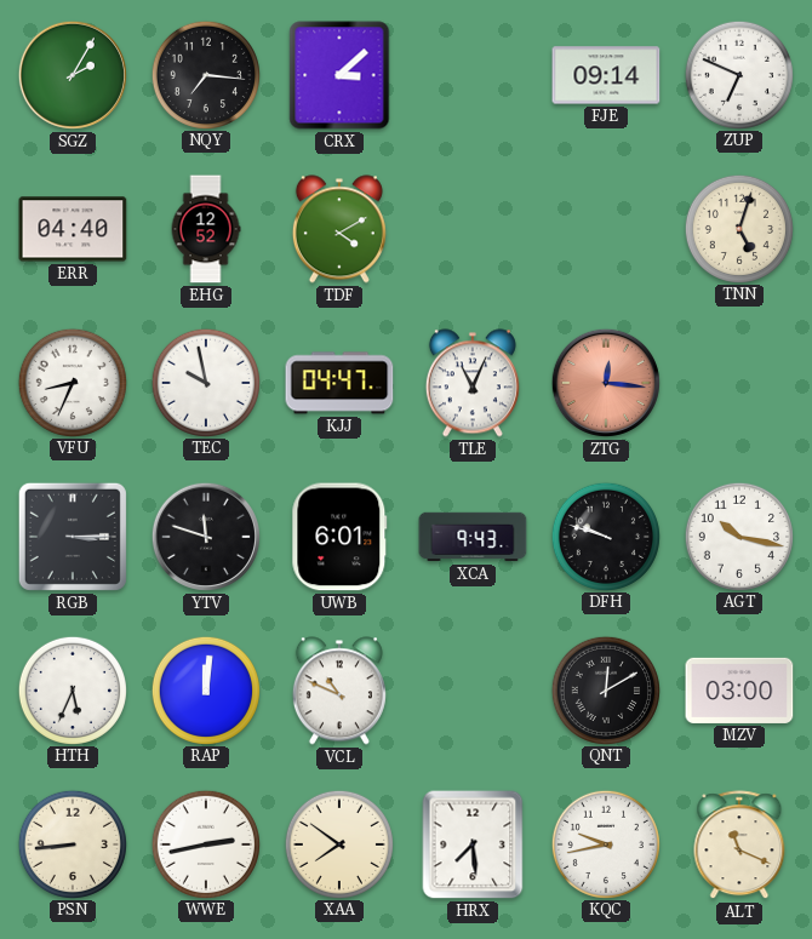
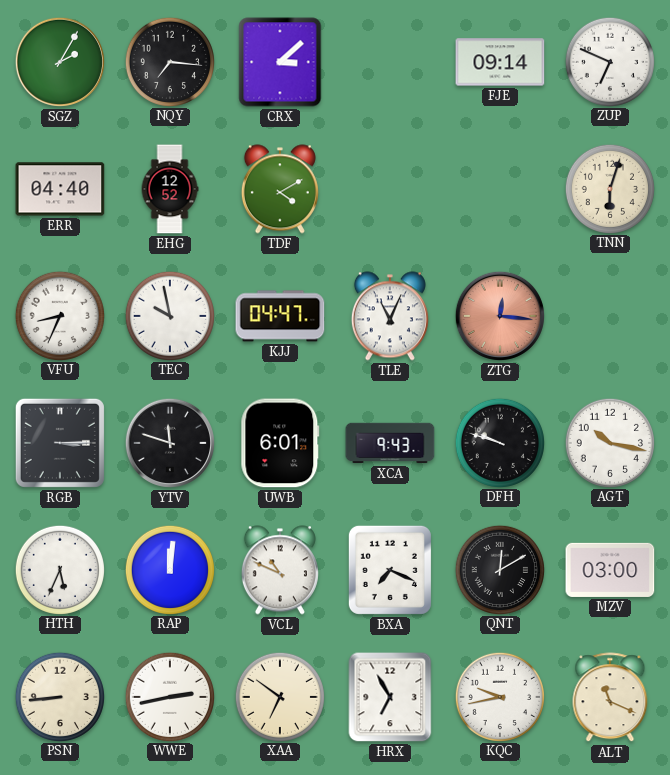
TNN: 5:03 -> 6:03 (609, 188)
BXA: none -> 7:19 (390, 570)
XAA: 7:51 -> 6:51 (279, 696)
HRX: 7:29 -> 6:55 (390, 697)
